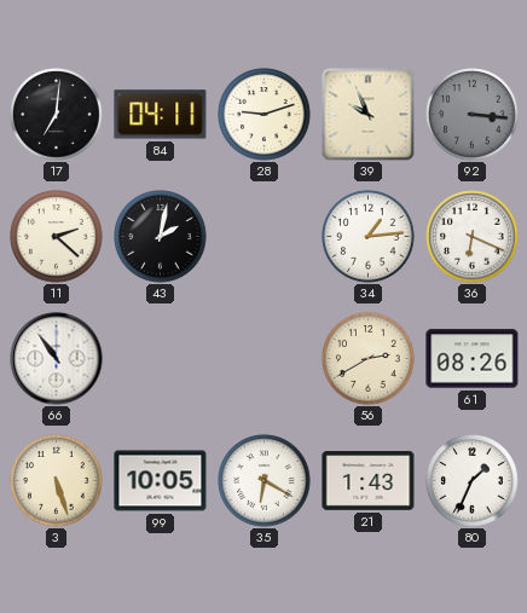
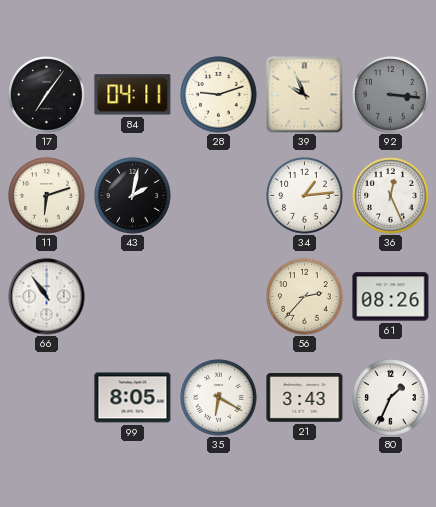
17: 7:01 -> 7:06 (47, 95)
11: 2:22 -> 6:12 (47, 196)
36: 6:19 -> 12:26 (391, 196)
56: 2:40 -> 2:37 (305, 297)
3: 5:27 -> none (57, 481)
99: 10:05 -> 8:05 (133, 398)
21: 1:43 -> 3:43 (305, 398)
